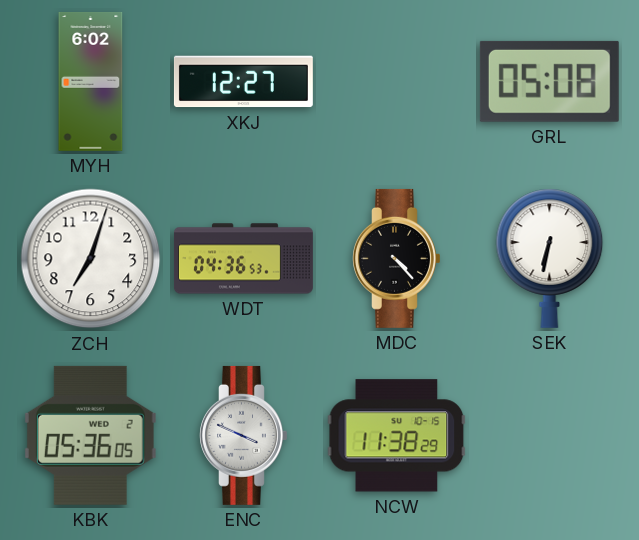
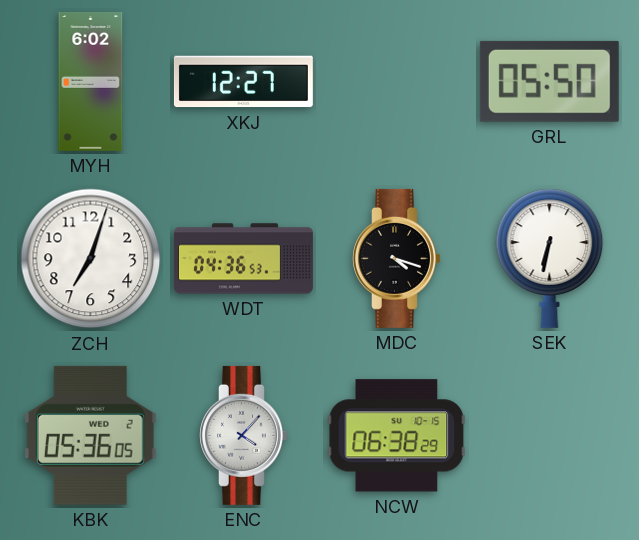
GRL: 05:08 -> 05:50 (549, 81)
MDC: 4:23 -> 4:18 (397, 258)
ENC: 3:49 -> 4:07 (244, 435)
NCW: 11:38 -> 06:38 (397, 436)
